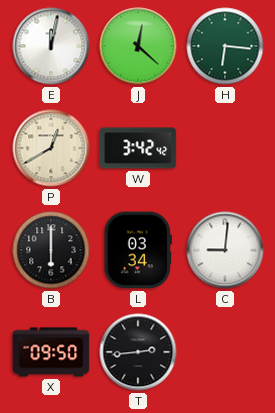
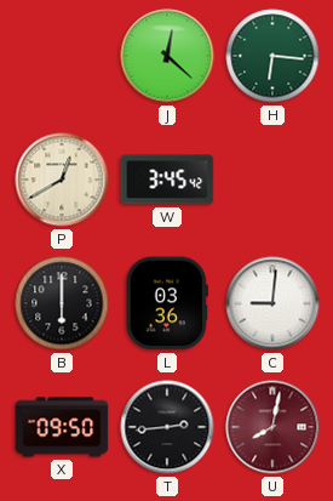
E: 12:02 -> none (51, 46)
W: 3:42 -> 3:45 (167, 180)
L: 03:34 -> 03:36 (167, 303)
U: none -> 8:02 (272, 427)
